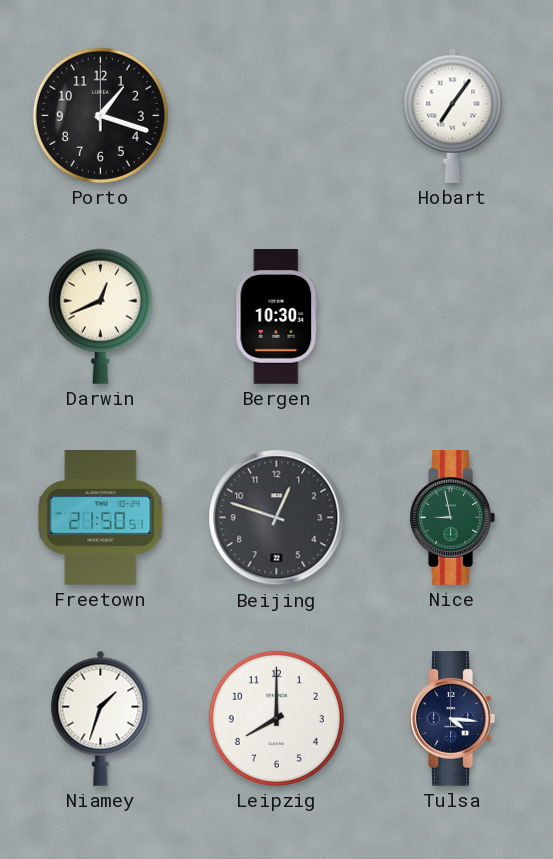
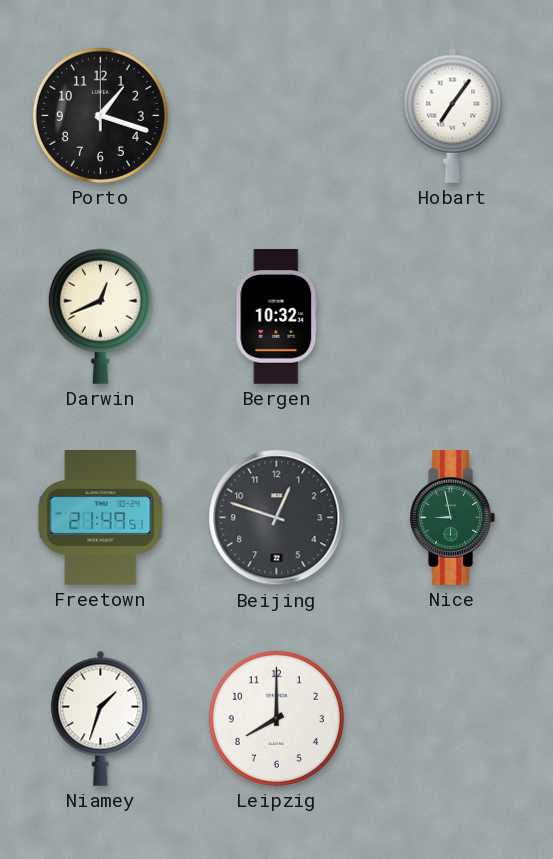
Bergen: 10:30 -> 10:32 (277, 317)
Freetown: 21:50 -> 21:49 (101, 518)
Tulsa: 4:16 -> none (452, 719)
